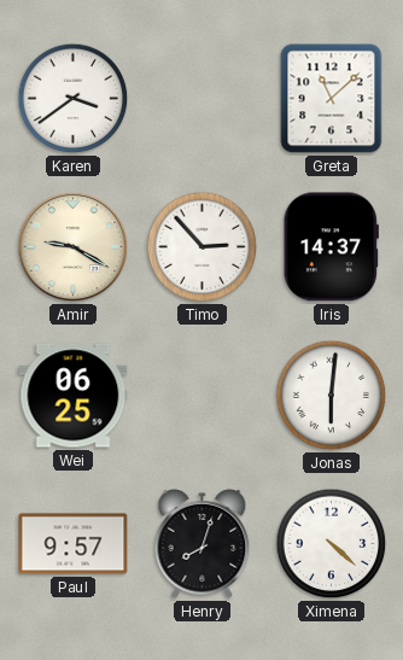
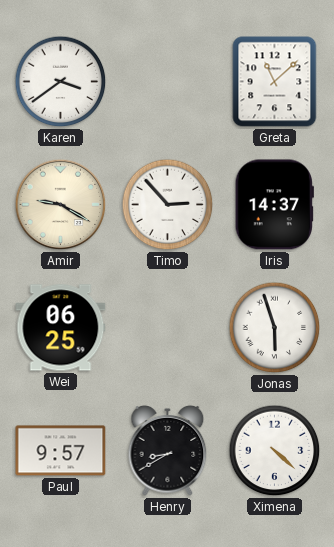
Jonas: 6:01 -> 5:57 (275, 328)
Henry: 8:03 -> 8:40 (168, 450)
